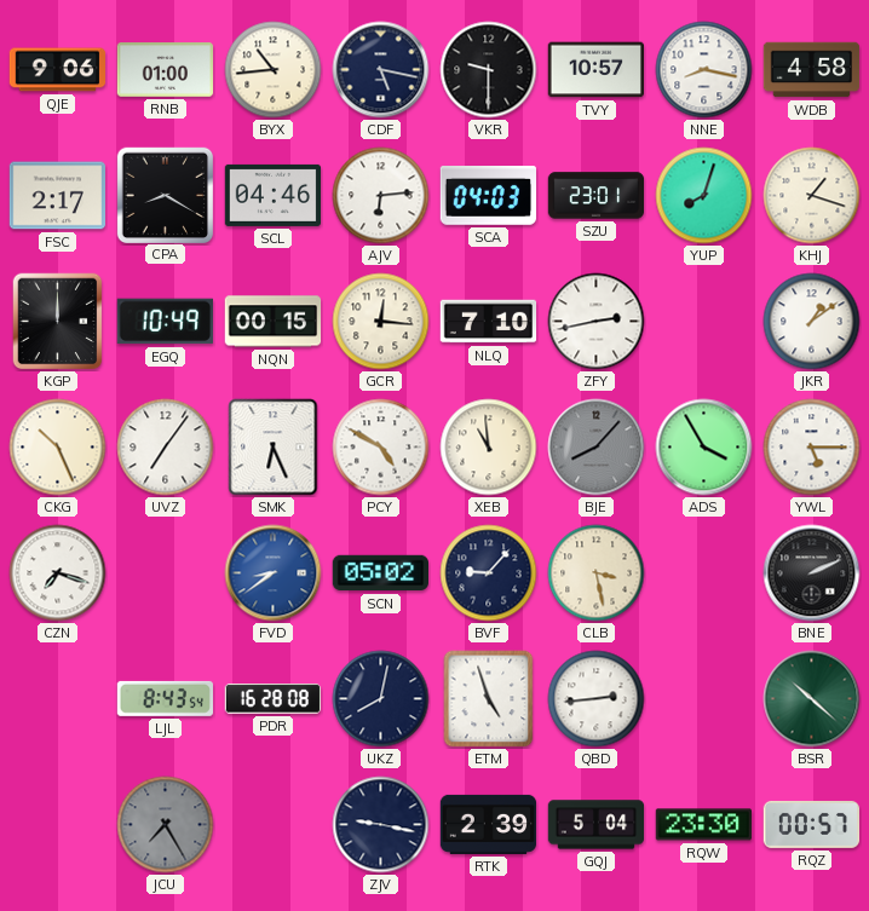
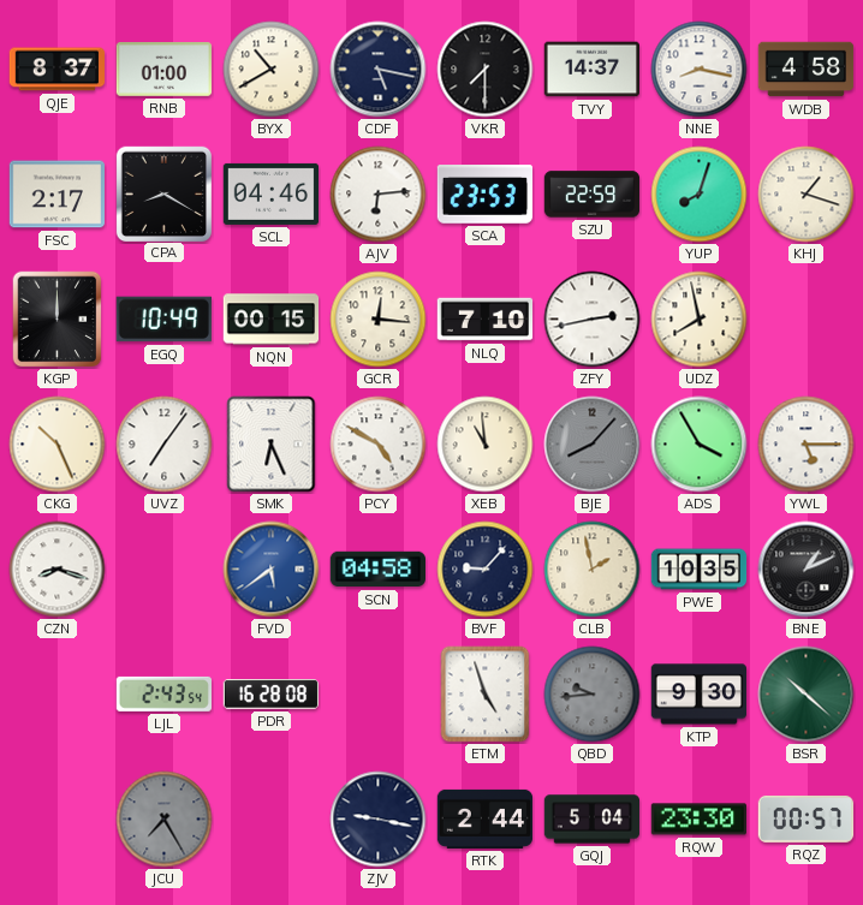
QJE: 9:06 -> 8:37 (58, 70)
BYX: 10:44 -> 10:40 (272, 70)
VKR: 9:30 -> 7:30 (486, 70)
TVY: 10:57 -> 14:37 (593, 70)
SCA: 04:03 -> 23:53 (484, 195)
SZU: 23:01 -> 22:59 (593, 195)
UDZ: none -> 7:58 (700, 320)
JKR: 1:09 -> none (812, 322)
CZN: 7:18 -> 8:18 (58, 570)
FVD: 8:39 -> 5:39 (272, 570)
SCN: 05:02 -> 04:58 (377, 570)
CLB: 3:28 -> 1:58 (593, 570)
PWE: none -> 10:35 (700, 570)
BNE: 2:11 -> 1:11 (807, 570)
LJL: 8:43 -> 2:43 (163, 693)
UKZ: 8:02 -> none (381, 699)
QBD: 2:44 -> 9:44 (593, 695)
QBD dial: white -> grey (593, 695)
KTP: none -> 9:30 (698, 695)
RTK: 2:39 -> 2:44 (486, 818)
